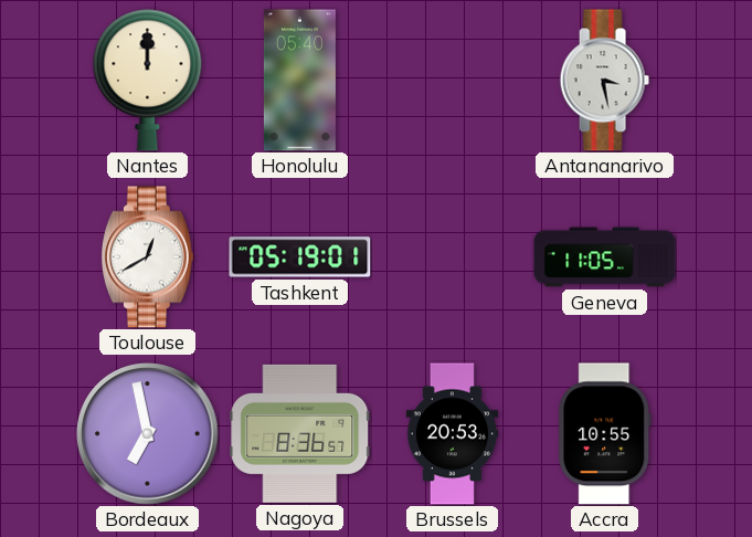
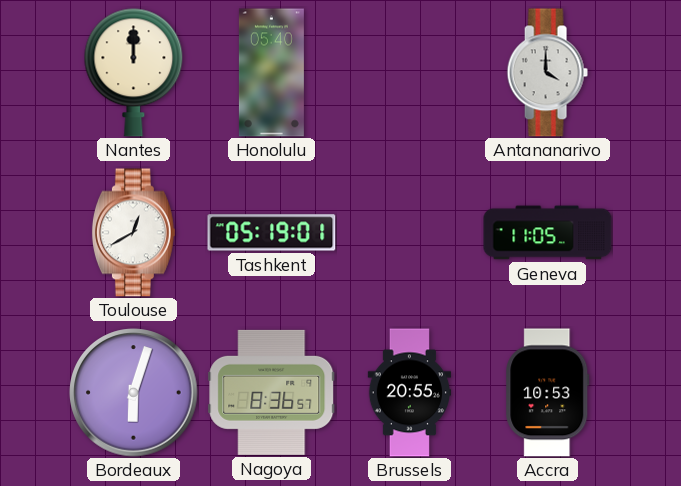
Antananarivo: 3:28 -> 4:00 (547, 73)
Bordeaux: 6:58 -> 6:03 (134, 393)
Brussels: 20:53 -> 20:55 (409, 393)
Accra: 10:55 -> 10:53 (548, 393)
